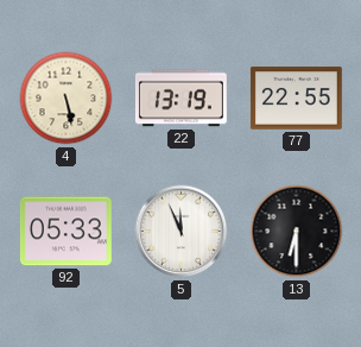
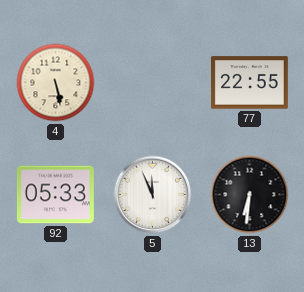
22: 13:19 -> none (180, 99)
13: 6:30 -> 6:31 (250, 195)
